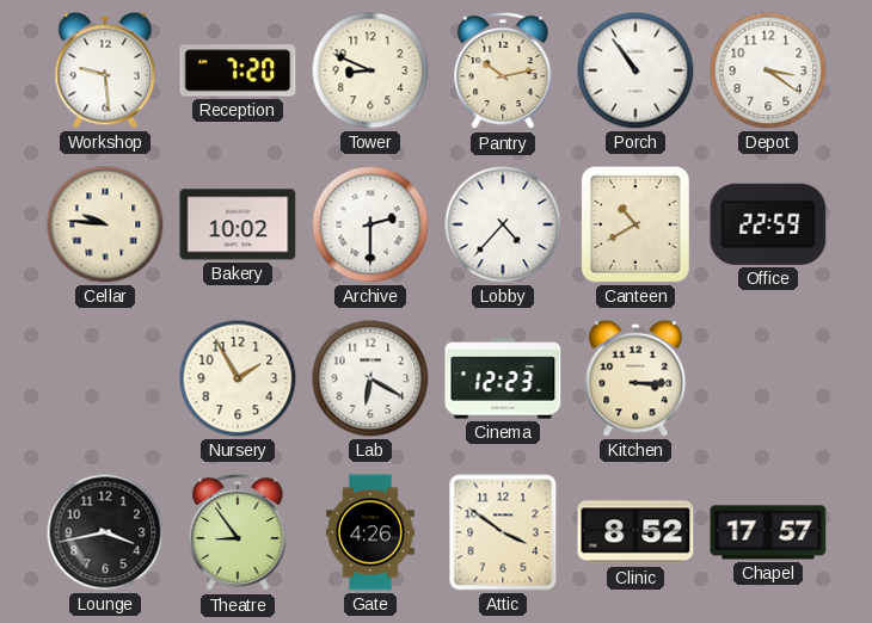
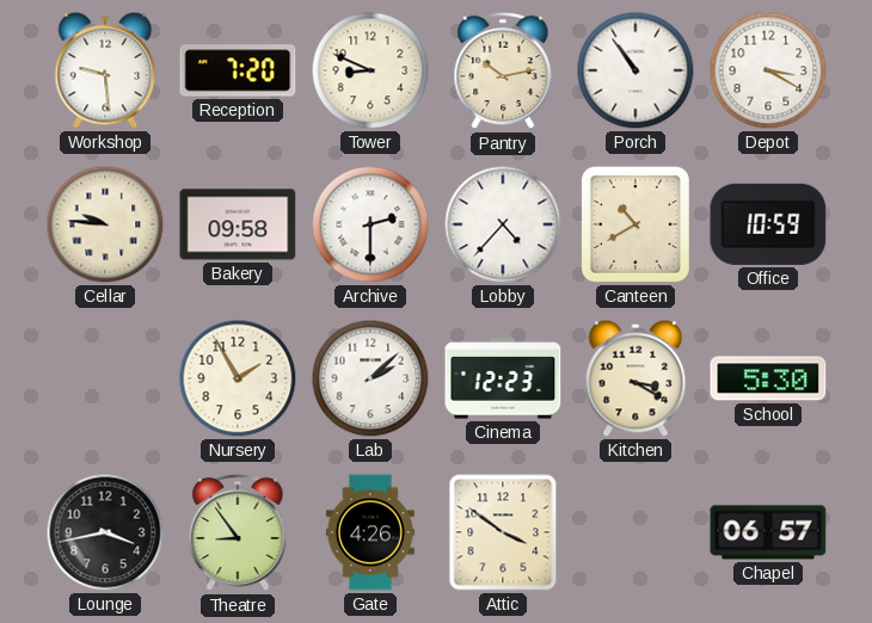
Depot: 3:21 -> 3:20 (768, 70)
Bakery: 10:02 -> 09:58 (238, 224)
Office: 22:59 -> 10:59 (768, 224)
Lab: 6:20 -> 2:08 (370, 378)
Kitchen: 3:15 -> 3:20 (635, 378)
School: none -> 5:30 (768, 378)
Clinic: 8:52 -> none (635, 532)
Chapel: 17:57 -> 06:57 (768, 532)
